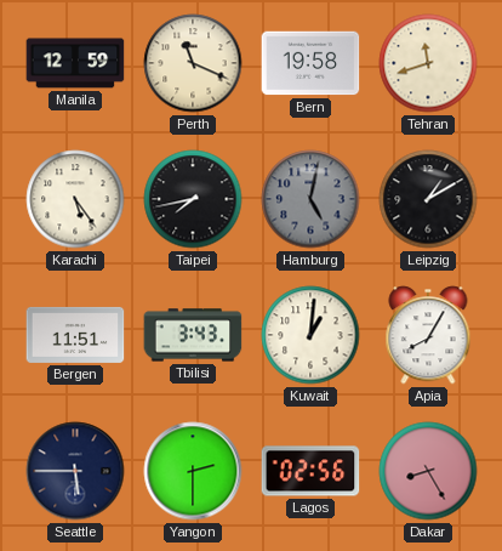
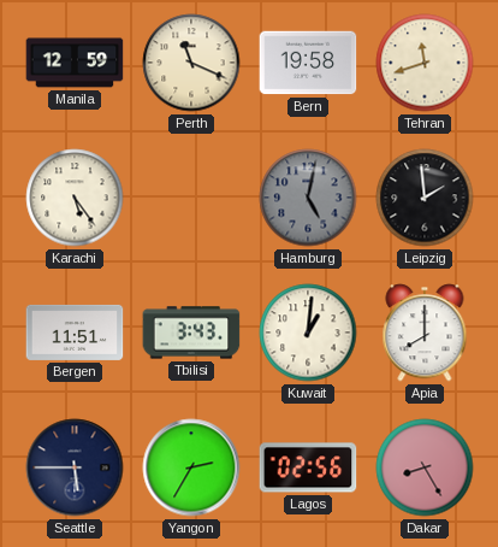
Taipei: 7:43 -> none (193, 199)
Leipzig: 1:10 -> 1:59 (425, 198)
Apia: 8:05 -> 8:00 (425, 333)
Yangon: 2:30 -> 2:35 (191, 467)
